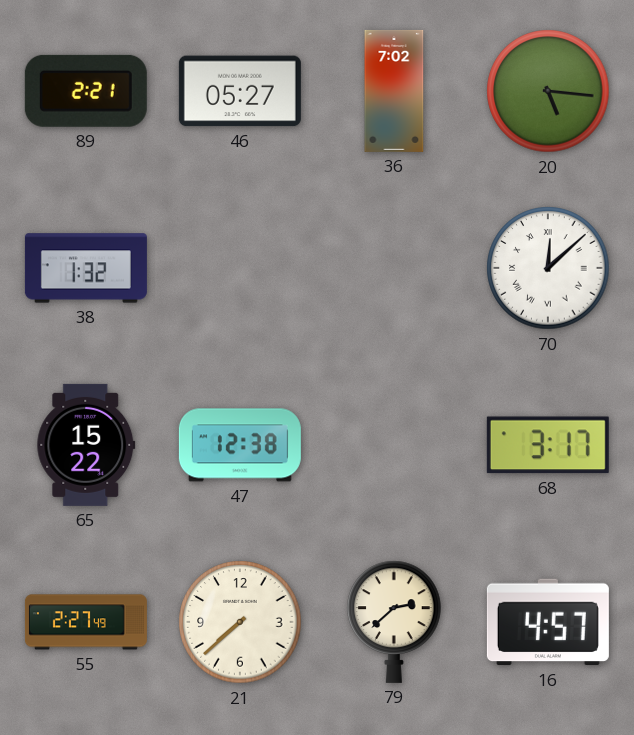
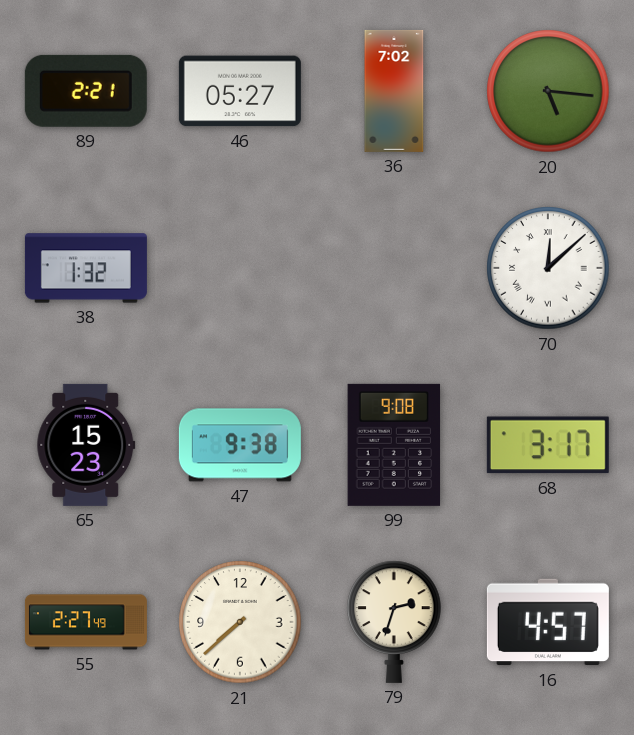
65: 15:22 -> 15:23 (86, 445)
47: 12:38 -> 9:38 (240, 445)
99: none -> 9:08 (394, 445)
79: 2:38 -> 2:33 (394, 622)
